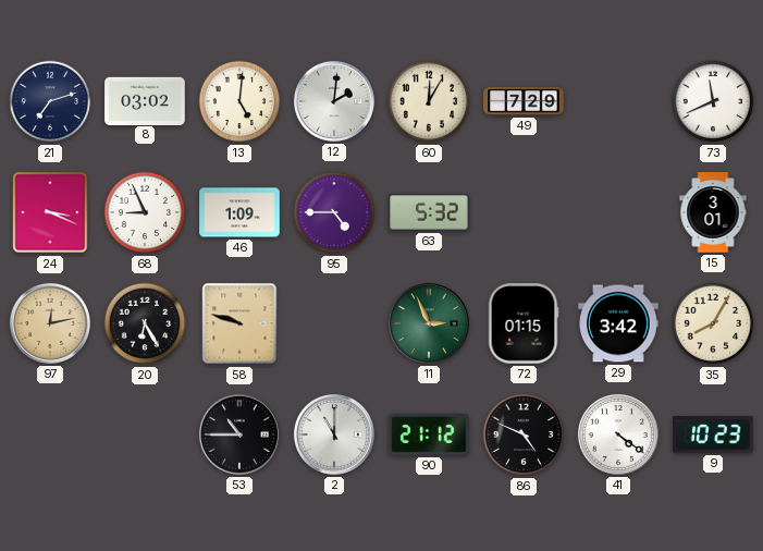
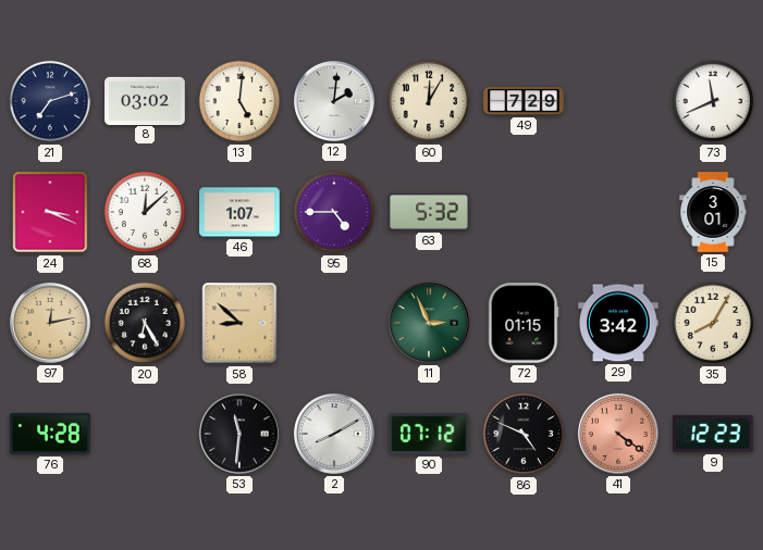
68: 8:56 -> 12:08 (145, 212)
46: 1:09 -> 1:07 (239, 212)
58: 9:48 -> 8:52 (239, 323)
76: none -> 4:28 (50, 434)
53: 10:45 -> 11:31 (239, 434)
2: 11:00 -> 8:10 (334, 434)
90: 21:12 -> 07:12 (429, 435)
41 dial: white -> salmon (618, 434)
9: 10:23 -> 12:23 (714, 434)
